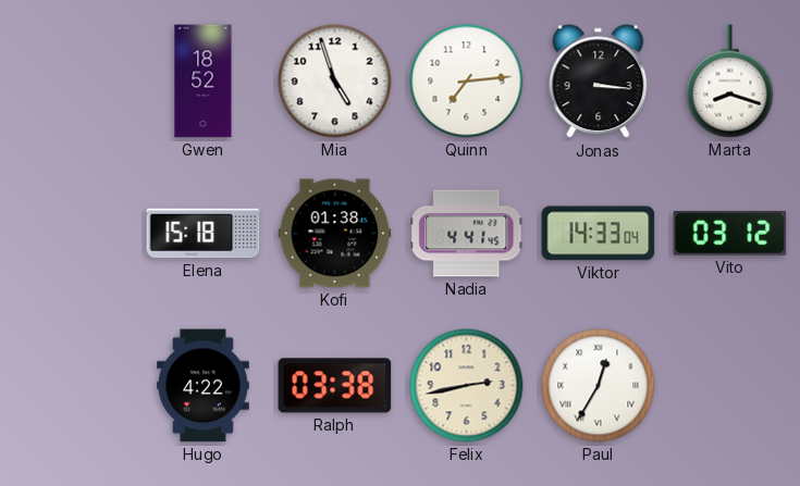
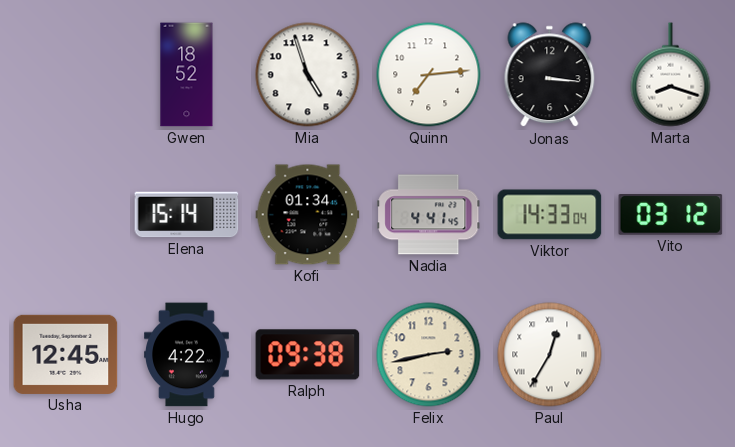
Elena: 15:18 -> 15:14 (187, 215)
Kofi: 01:38 -> 01:34 (308, 215)
Usha: none -> 12:45 (66, 354)
Ralph: 03:38 -> 09:38 (308, 355)
